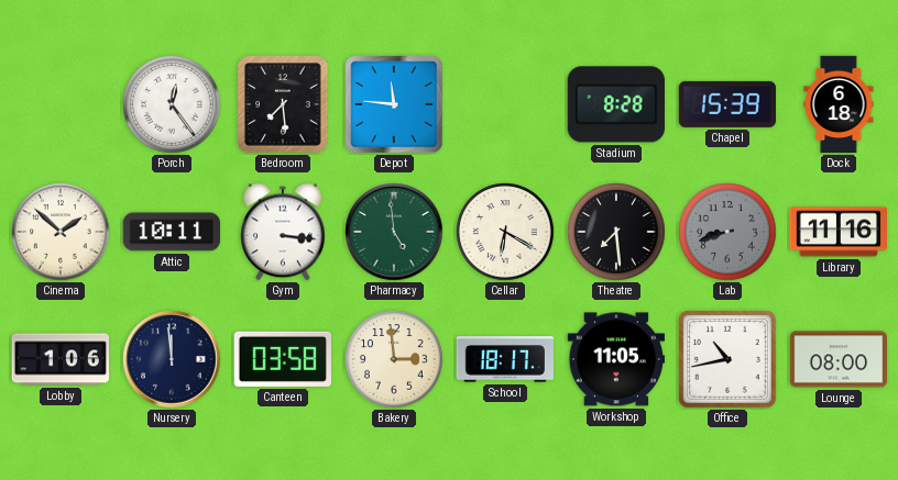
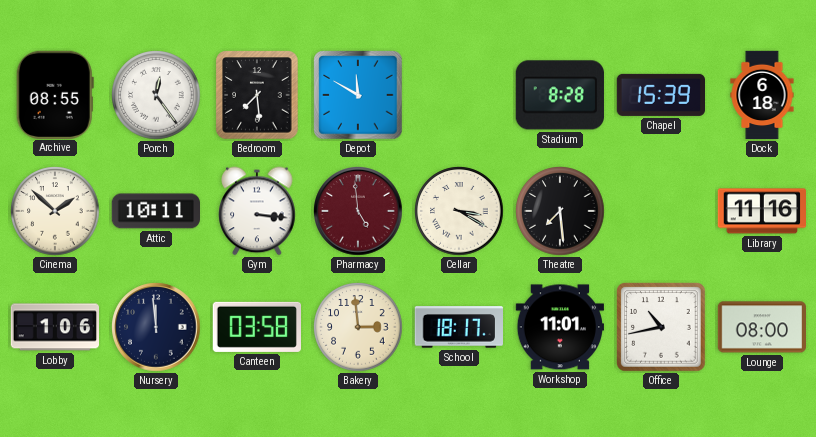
Archive: none -> 08:55 (55, 94)
Depot: 11:46 -> 11:50 (358, 95)
Pharmacy dial: green -> burgundy (358, 211)
Cellar: 6:20 -> 3:20 (459, 211)
Lab: 8:42 -> none (727, 232)
Workshop: 11:05 -> 11:01 (559, 327)
